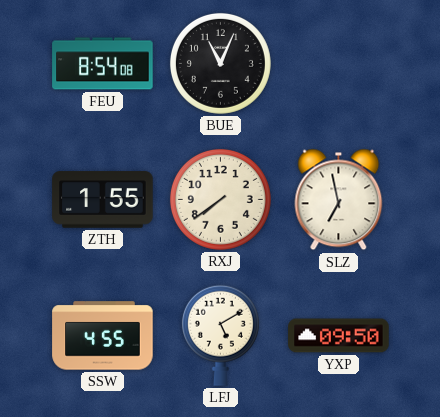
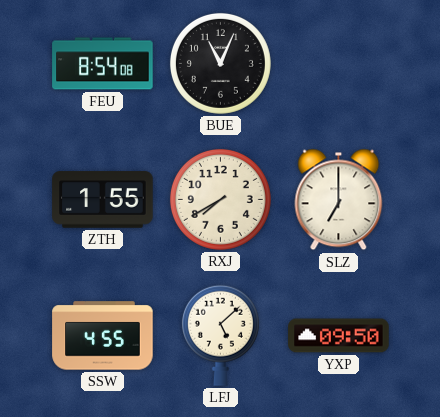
RXJ: 7:39 -> 7:40 (220, 199)
SLZ: 6:58 -> 7:00 (339, 200)
LFJ: 5:10 -> 5:08 (220, 335)
